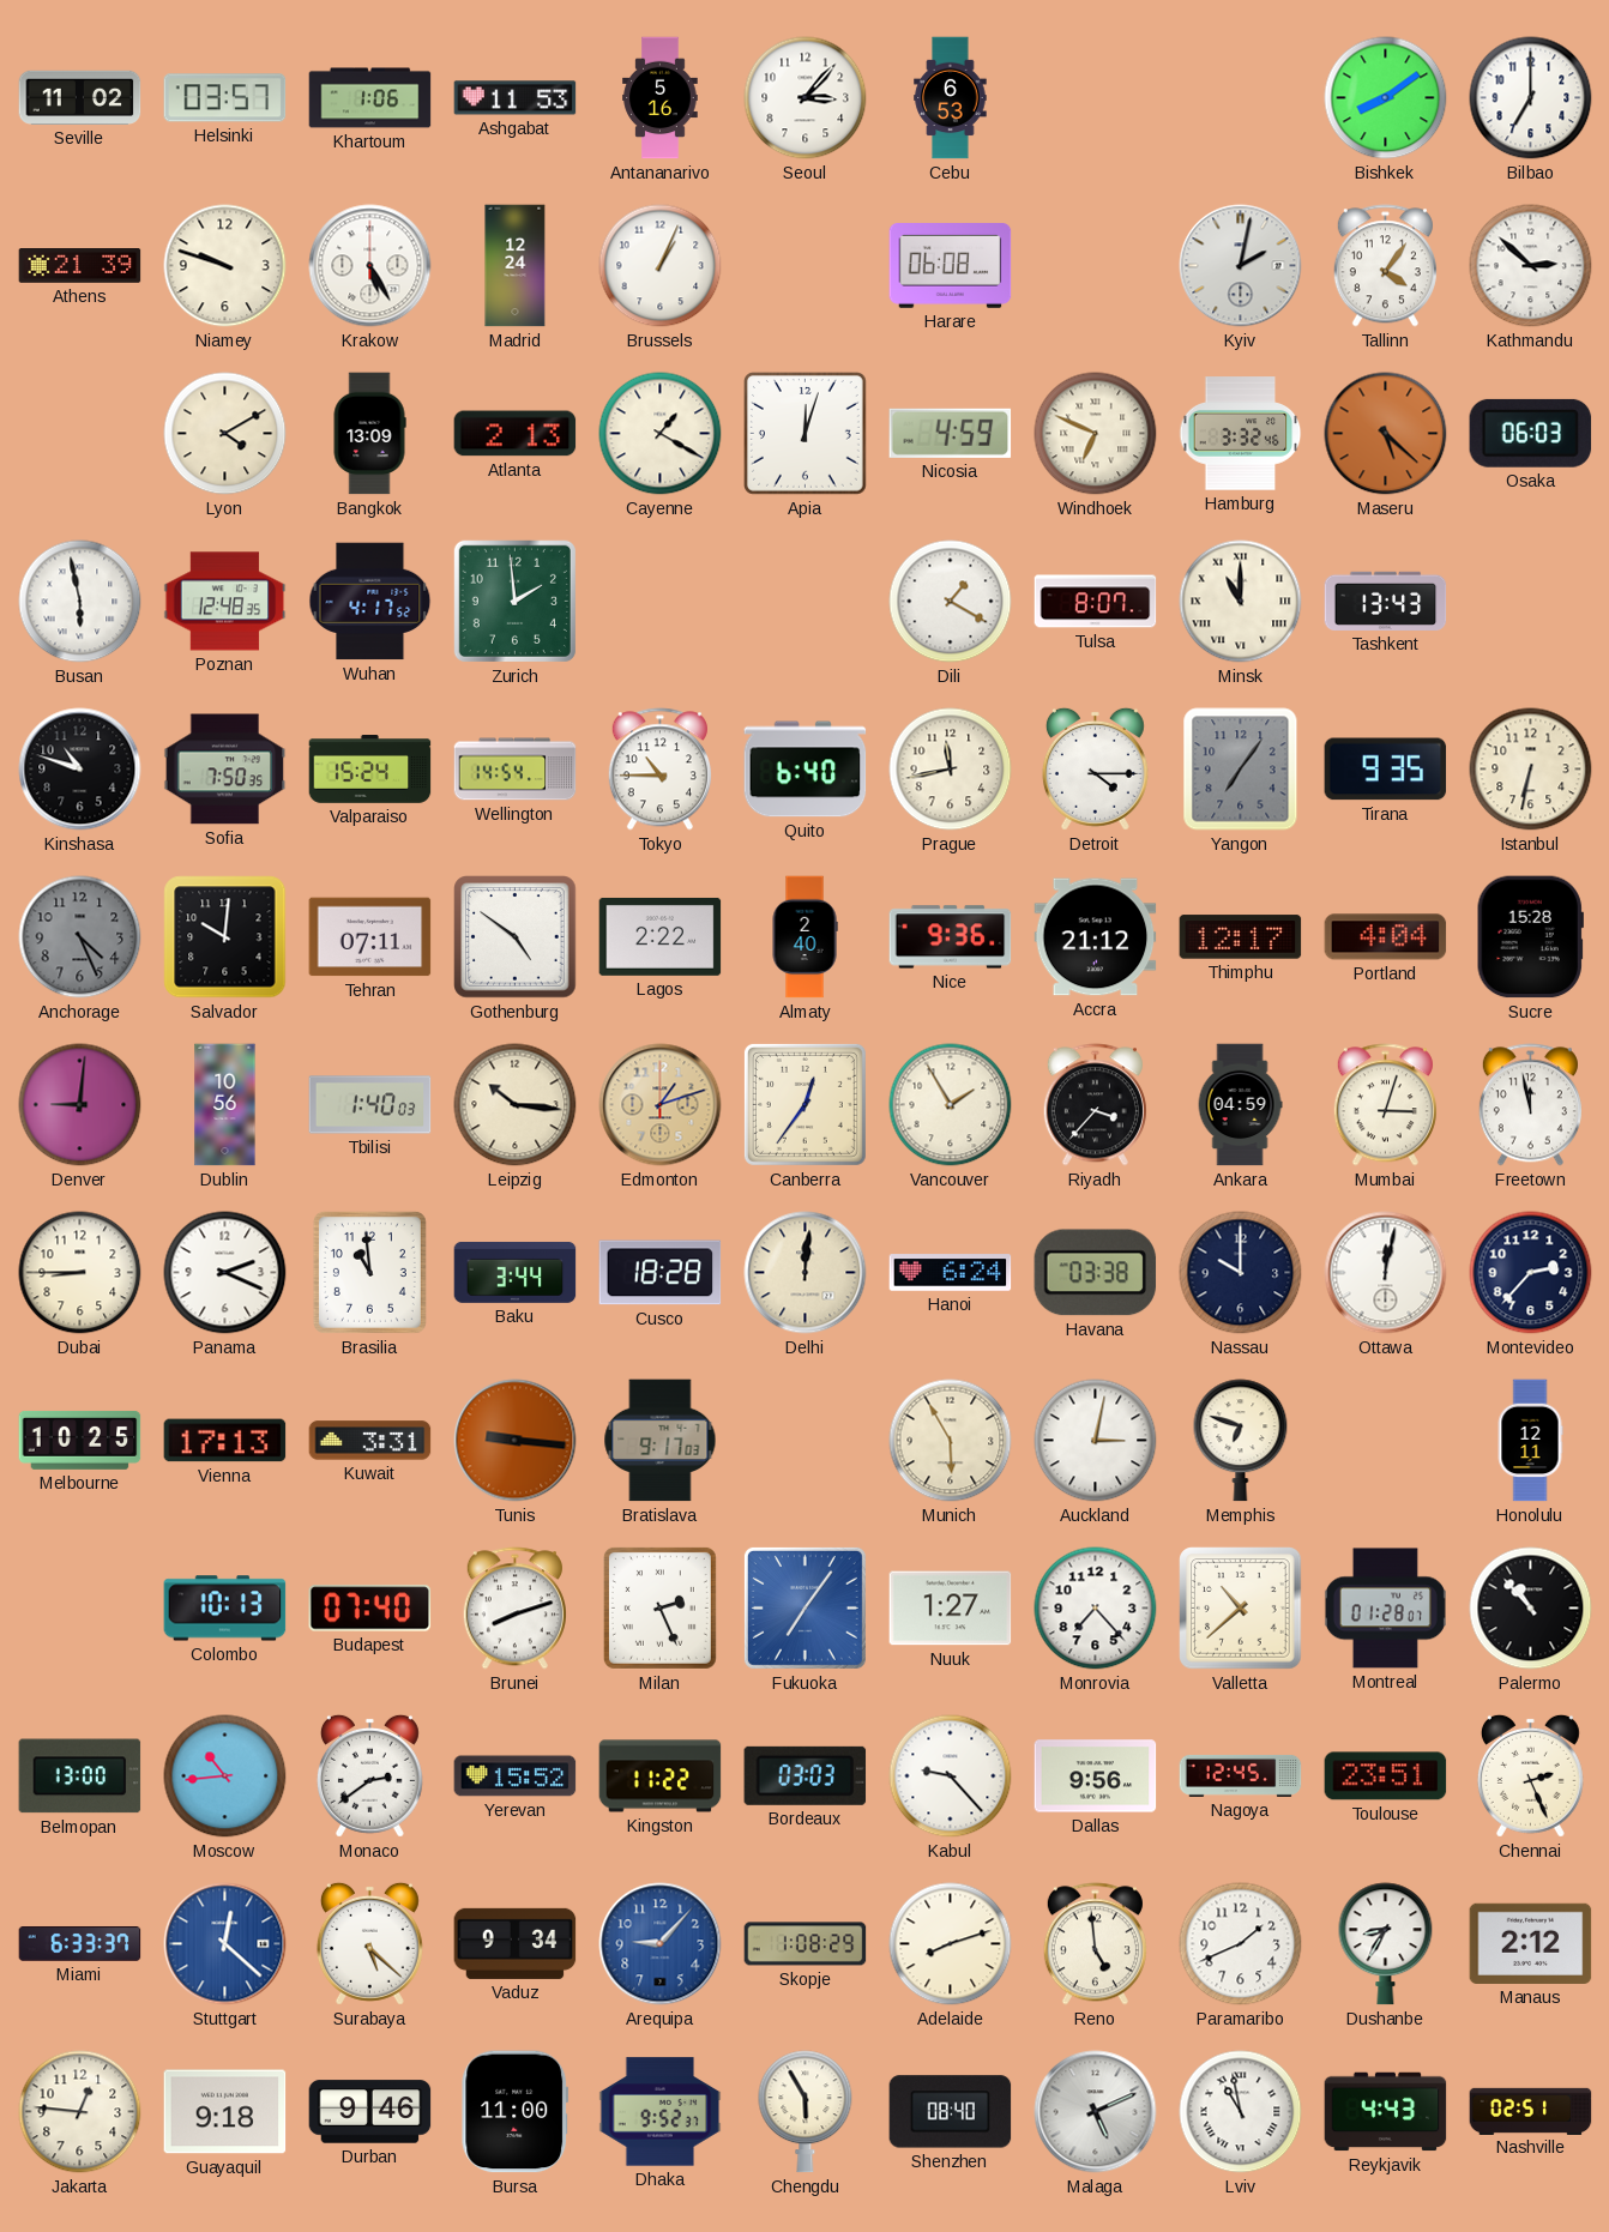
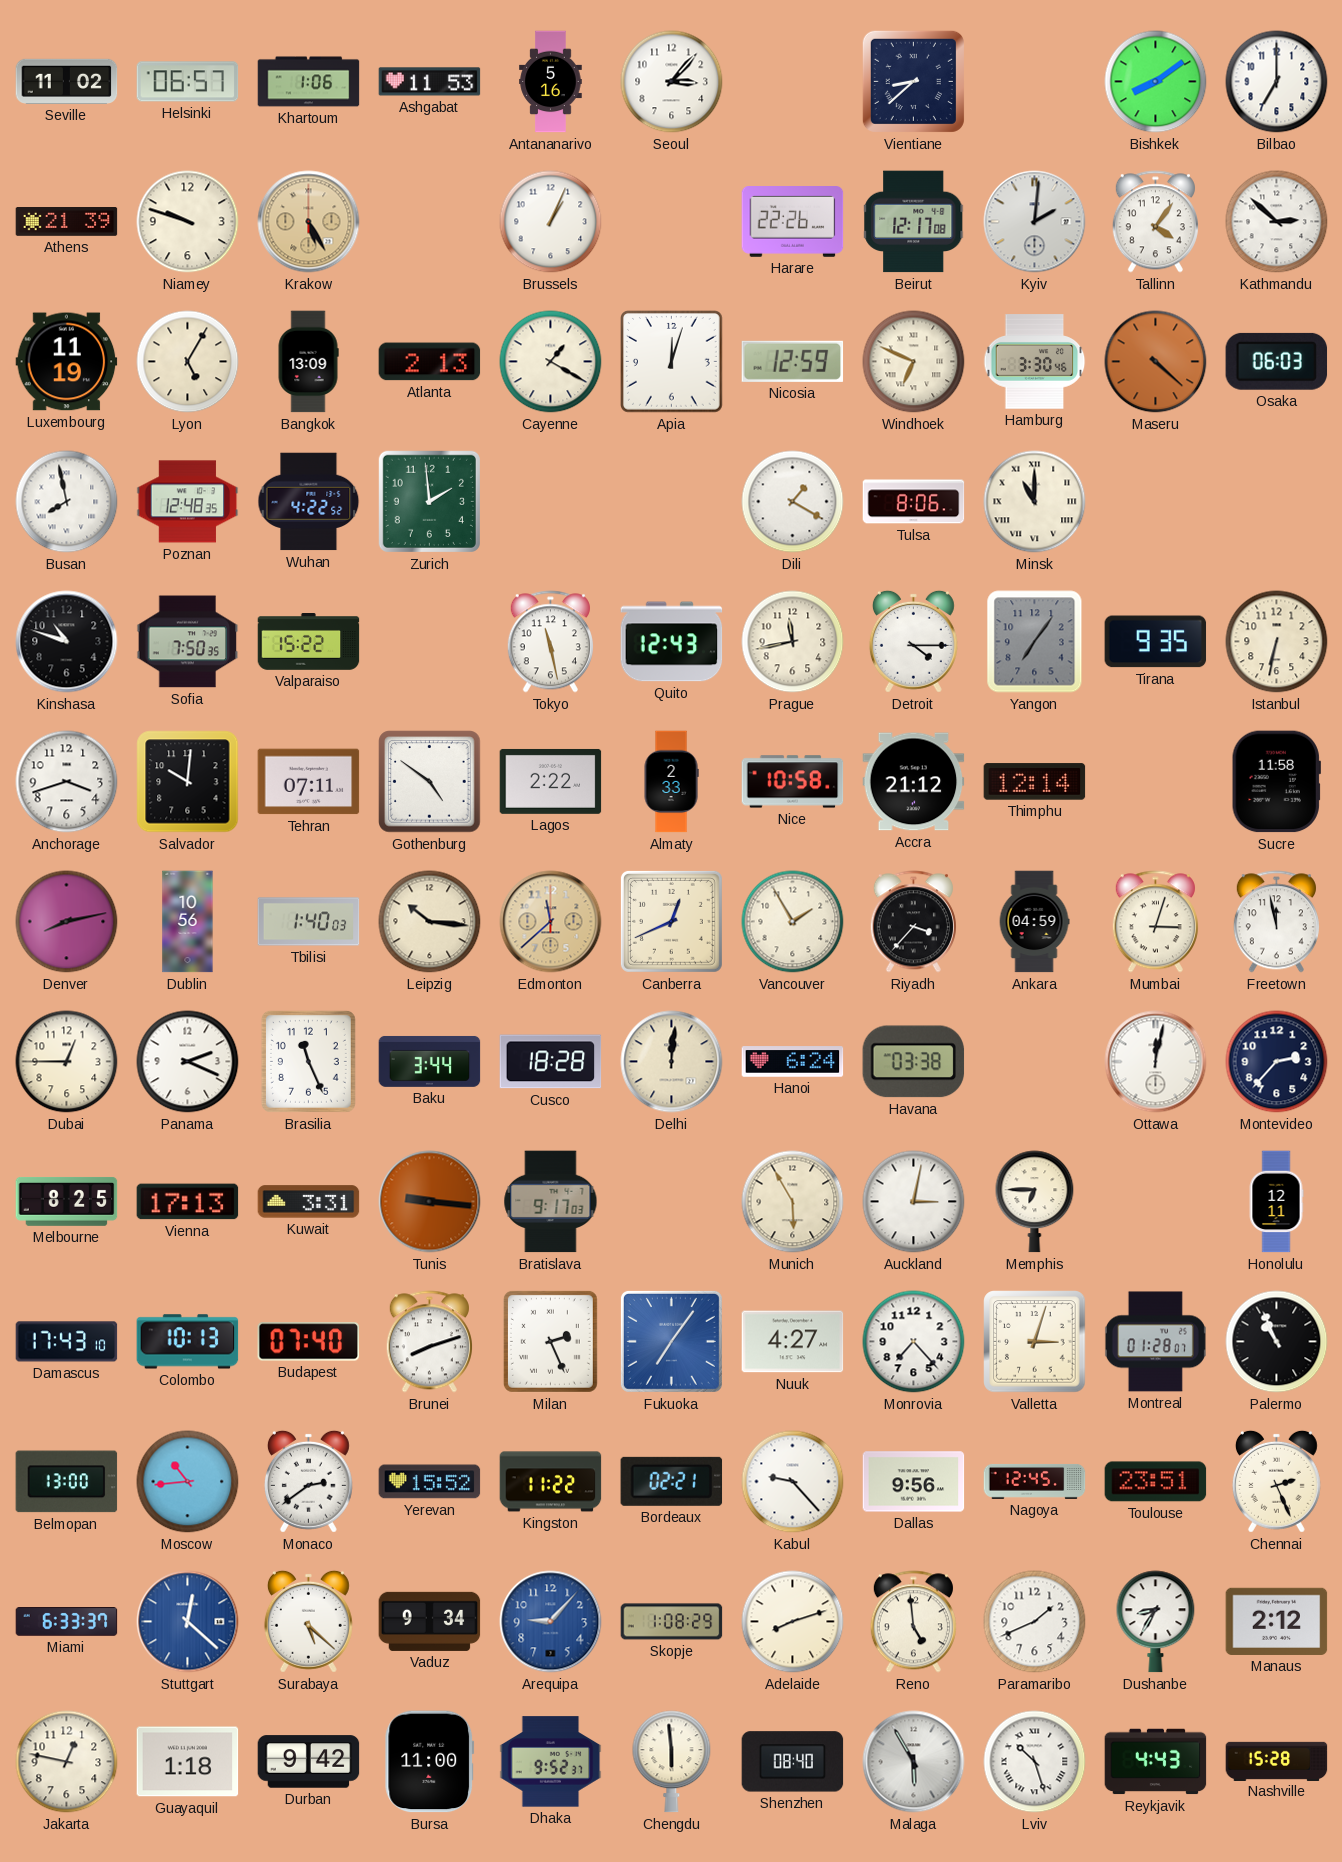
Helsinki: 03:57 -> 06:57 (188, 82)
Cebu: 6:53 -> none (951, 98)
Vientiane: none -> 8:38 (913, 81)
Krakow dial: white -> champagne (309, 222)
Madrid: 12:24 -> none (516, 266)
Harare: 06:08 -> 22:26 (793, 222)
Beirut: none -> 12:17 (914, 222)
Kyiv: 2:02 -> 2:01 (1035, 222)
Luxembourg: none -> 11:19 (67, 362)
Lyon: 4:10 -> 5:05 (188, 362)
Nicosia: 4:59 -> 12:59 (793, 361)
Hamburg: 3:32 -> 3:30 (1035, 362)
Maseru: 5:22 -> 4:22 (1156, 362)
Busan: 5:58 -> 7:58 (67, 502)
Wuhan: 4:17 -> 4:22 (309, 502)
Tulsa: 8:07 -> 8:06 (914, 502)
Tashkent: 13:43 -> none (1386, 601)
Valparaiso: 15:24 -> 15:22 (309, 642)
Wellington: 14:54 -> none (516, 770)
Tokyo: 10:45 -> 11:28 (550, 642)
Quito: 6:40 -> 12:43 (672, 642)
Anchorage: 4:26 -> 3:42 (67, 782)
Anchorage dial: grey -> white (67, 782)
Almaty: 2:40 -> 2:33 (671, 782)
Nice: 9:36 -> 10:58 (793, 782)
Thimphu: 12:17 -> 12:14 (1035, 782)
Portland: 4:04 -> none (1386, 937)
Sucre: 15:28 -> 11:58 (1276, 782)
Denver: 9:01 -> 8:13 (67, 922)
Edmonton: 1:12 -> 11:38 (551, 922)
Canberra: 12:36 -> 12:41 (671, 921)
Dubai: 8:45 -> 12:45 (67, 1062)
Brasilia: 10:59 -> 11:26 (308, 1061)
Nassau: 10:00 -> none (1241, 1273)
Melbourne: 10:25 -> 8:25 (67, 1201)
Memphis: 6:48 -> 6:45 (1035, 1202)
Damascus: none -> 17:43 (67, 1342)
Nuuk: 1:27 -> 4:27 (793, 1342)
Valletta: 10:38 -> 3:03 (1035, 1342)
Palermo: 10:53 -> 10:56 (1277, 1342)
Bordeaux: 03:03 -> 02:21 (672, 1481)
Jakarta: 12:46 -> 12:47 (67, 1762)
Guayaquil: 9:18 -> 1:18 (188, 1762)
Durban: 9:46 -> 9:42 (309, 1762)
Chengdu: 5:55 -> 5:59 (672, 1762)
Malaga: 5:11 -> 5:55 (914, 1762)
Lviv: 10:58 -> 10:27 (1035, 1762)
Nashville: 02:51 -> 15:28 (1277, 1761)
